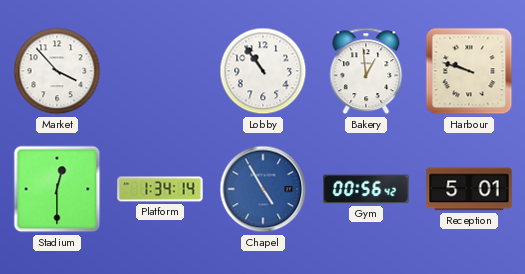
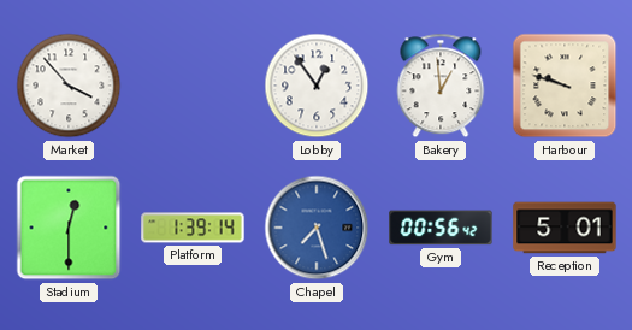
Lobby: 10:54 -> 12:54 (317, 86)
Platform: 1:34 -> 1:39 (193, 228)
Chapel: 4:55 -> 7:27 (317, 228)
